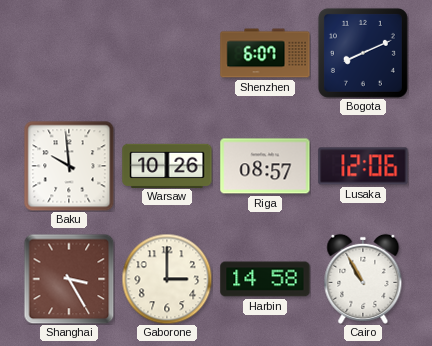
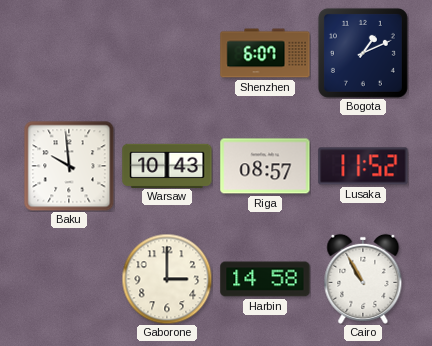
Bogota: 8:11 -> 1:11 (363, 53)
Warsaw: 10:26 -> 10:43 (167, 165)
Lusaka: 12:06 -> 11:52 (363, 166)
Shanghai: 3:25 -> none (69, 279)
